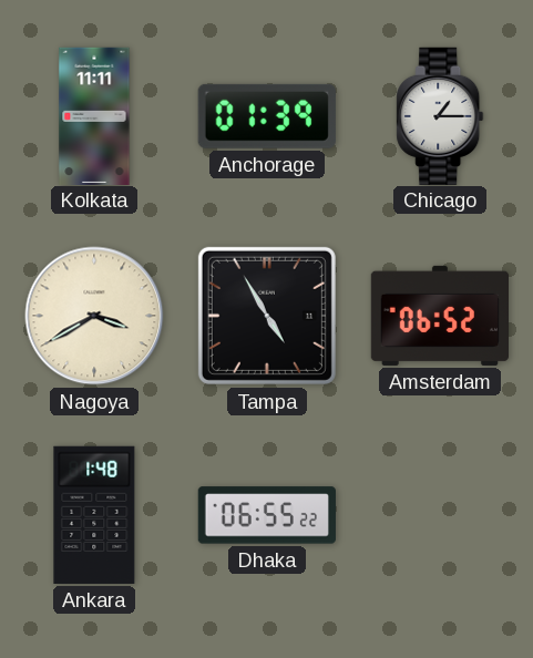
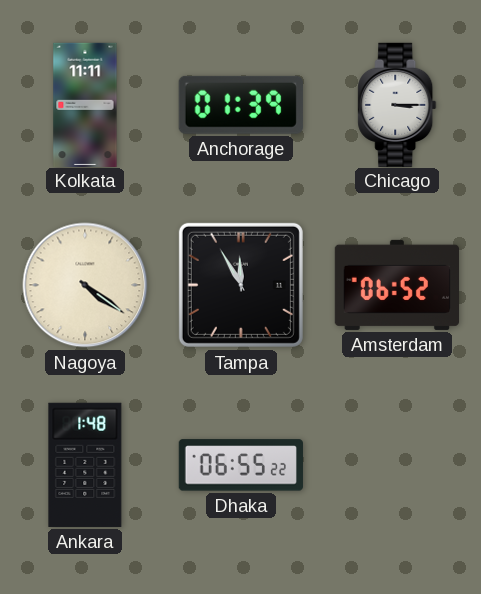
Chicago: 1:15 -> 3:15 (397, 104)
Nagoya: 3:40 -> 4:21 (85, 285)
Tampa: 4:55 -> 11:55 (241, 285)
